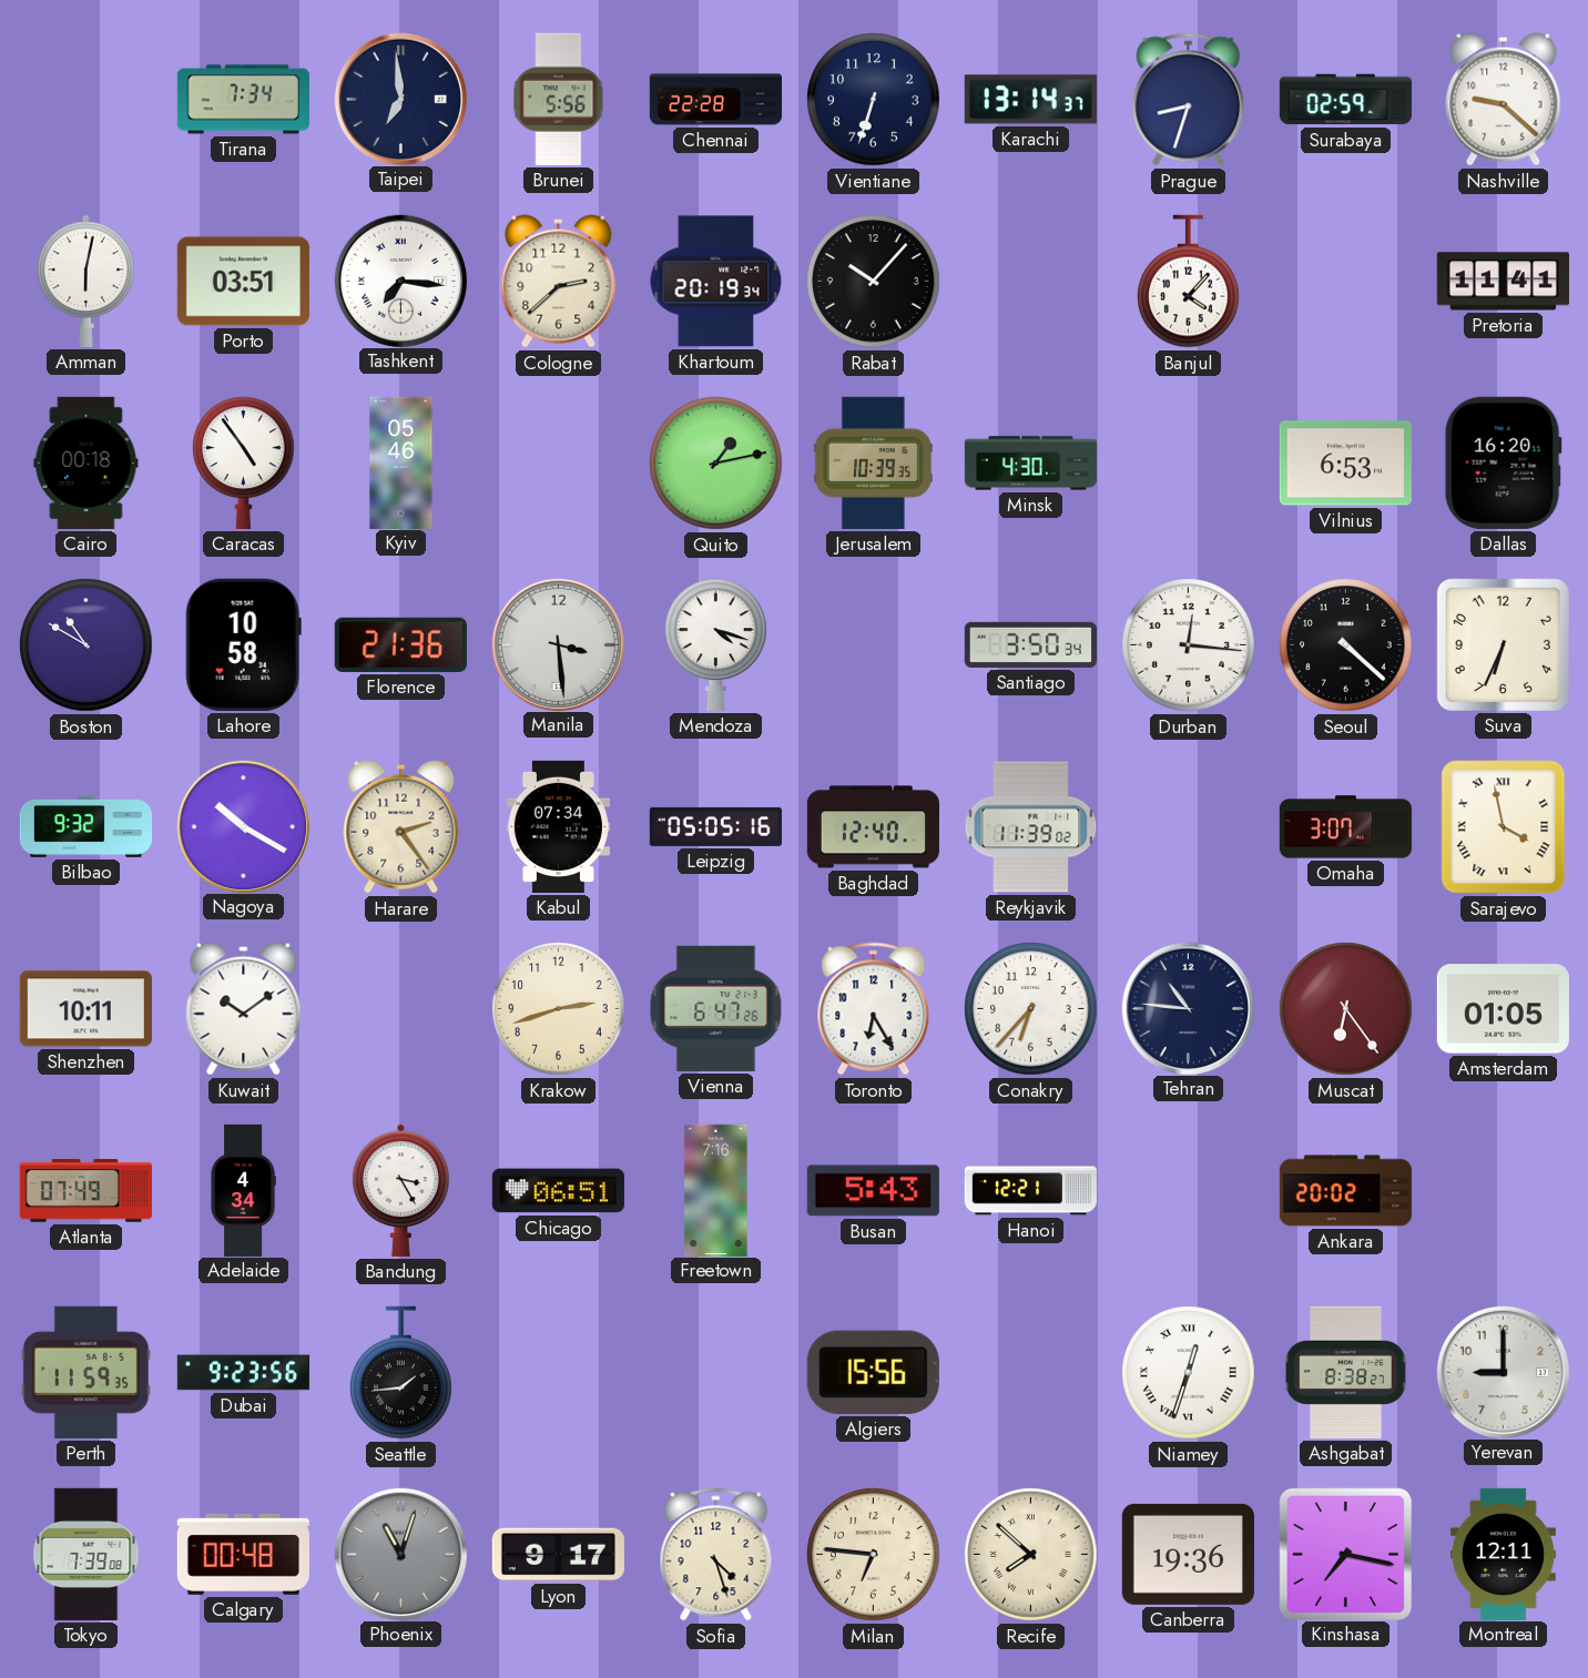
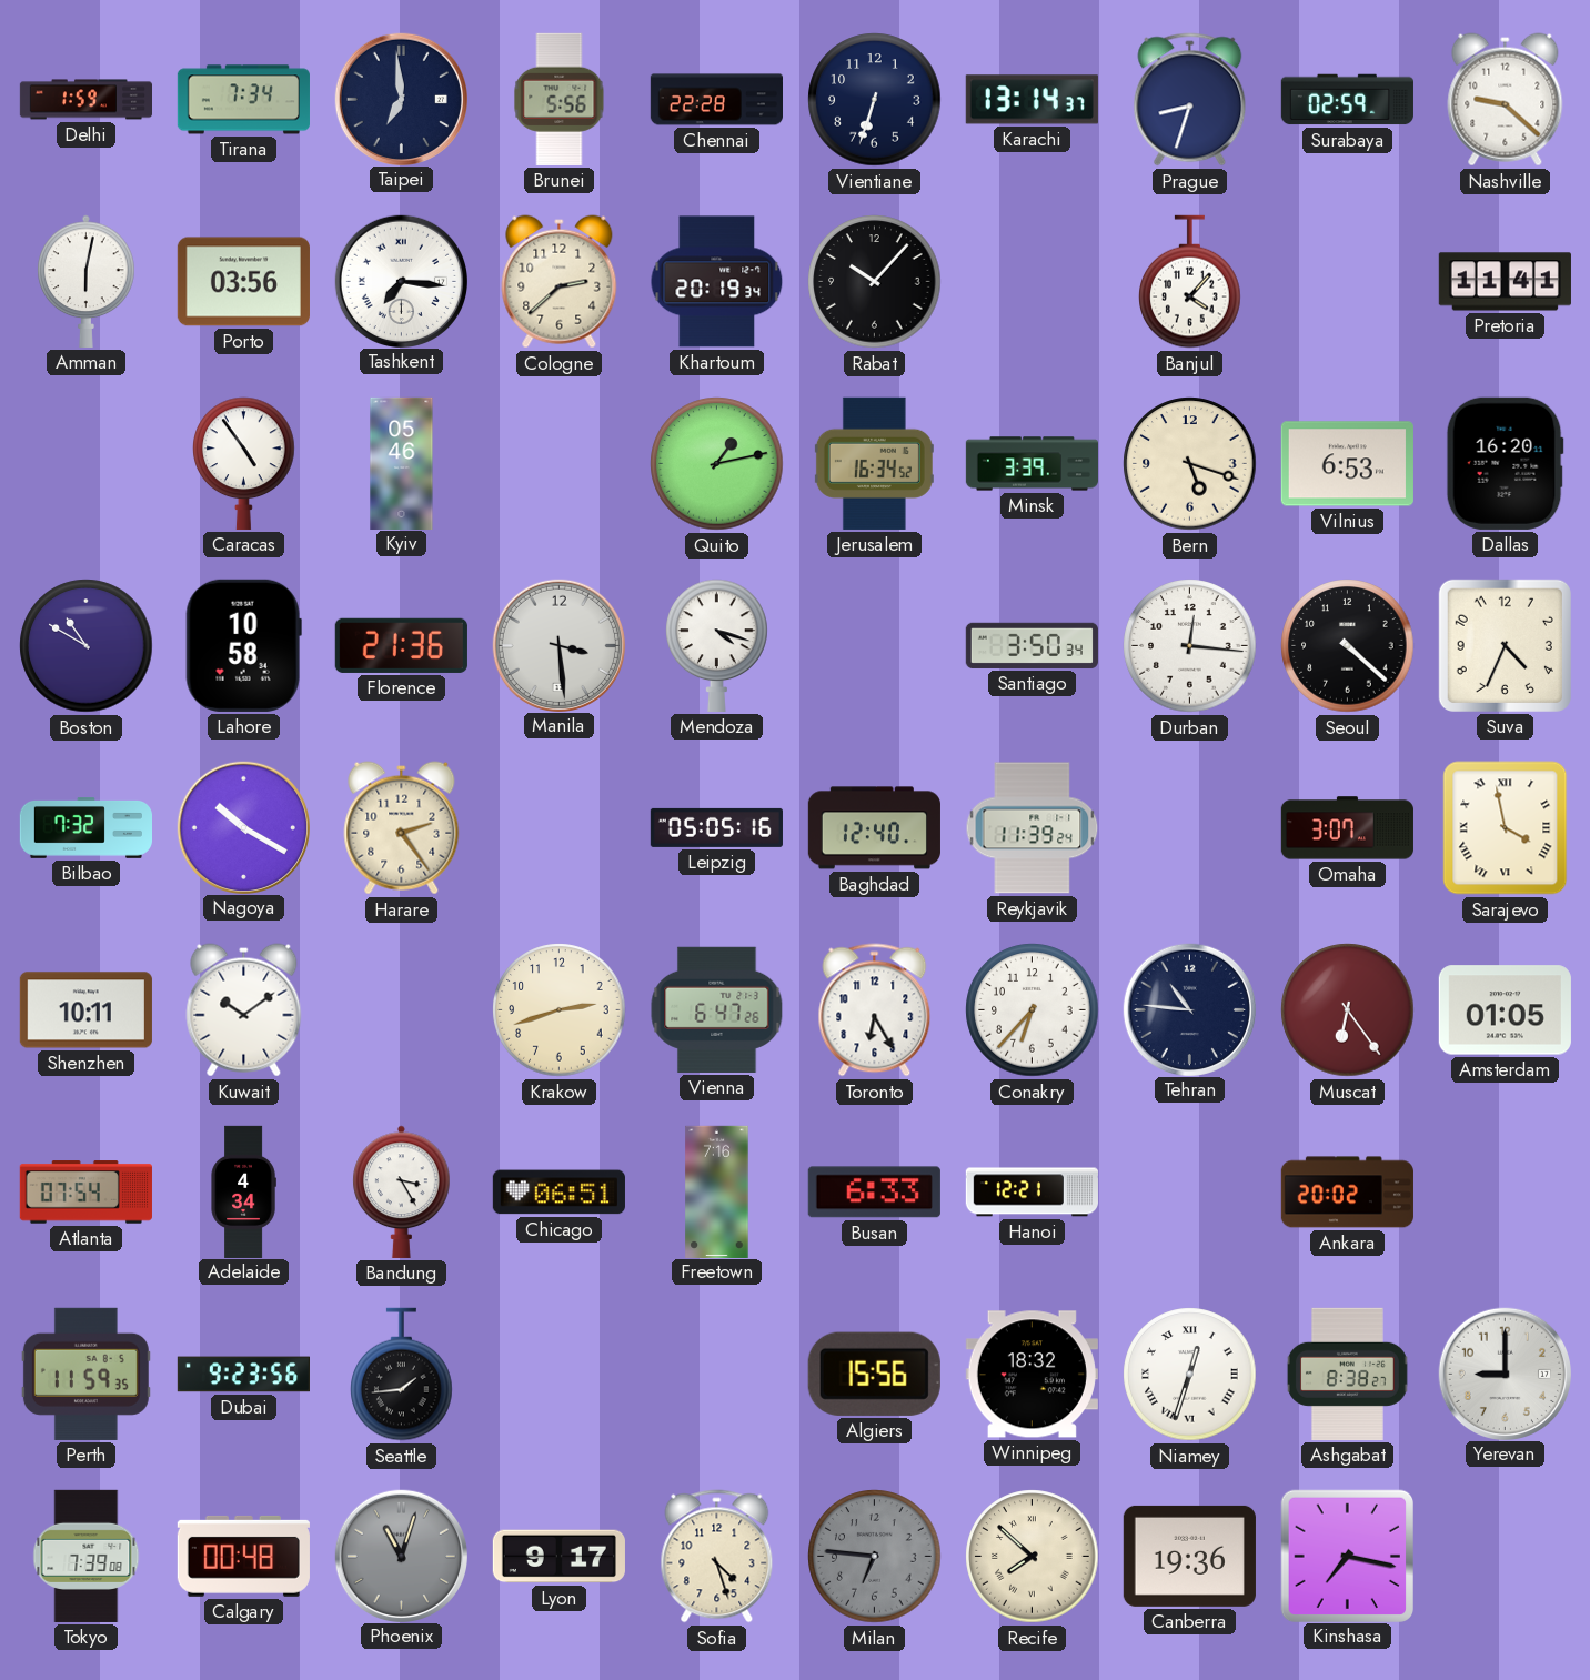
Delhi: none -> 1:59 (85, 100)
Porto: 03:51 -> 03:56 (243, 282)
Cairo: 00:18 -> none (86, 462)
Jerusalem: 10:39 -> 16:34 (874, 463)
Minsk: 4:30 -> 3:39 (1032, 464)
Bern: none -> 5:18 (1190, 464)
Suva: 6:34 -> 4:34 (1505, 645)
Bilbao: 9:32 -> 7:32 (85, 828)
Kabul: 07:34 -> none (558, 826)
Reykjavik: 11:39:02 -> 11:39:24 (1033, 828)
Atlanta: 07:49 -> 07:54 (85, 1193)
Busan: 5:43 -> 6:33 (874, 1193)
Winnipeg: none -> 18:32 (1032, 1375)
Milan dial: cream -> grey (875, 1557)
Montreal: 12:11 -> none (1503, 1554)
